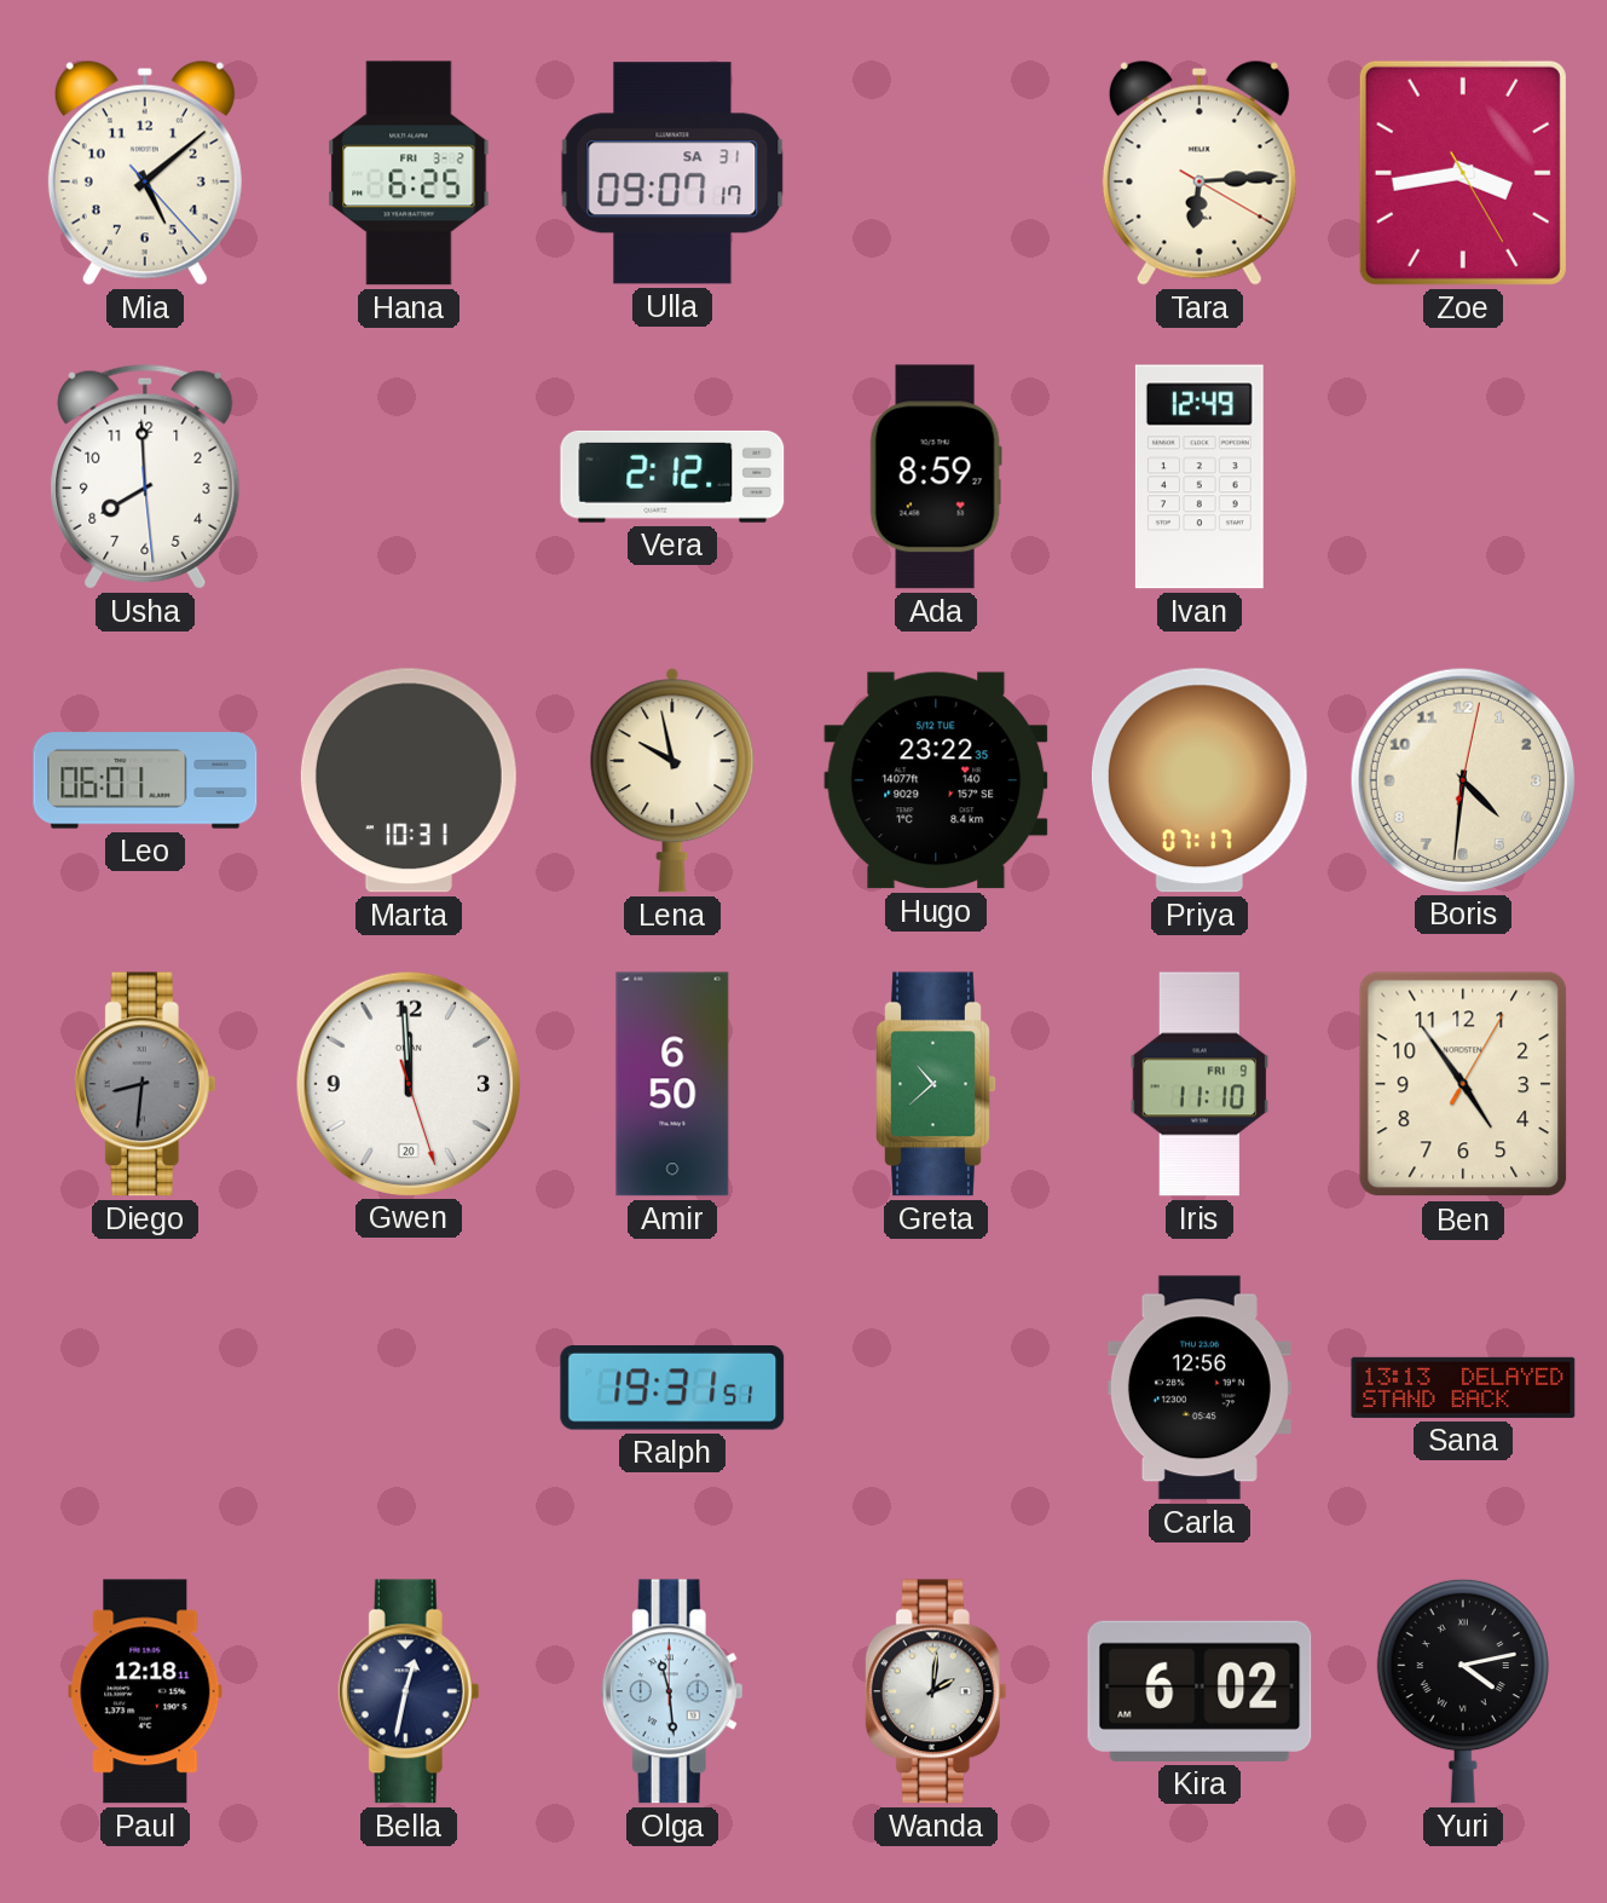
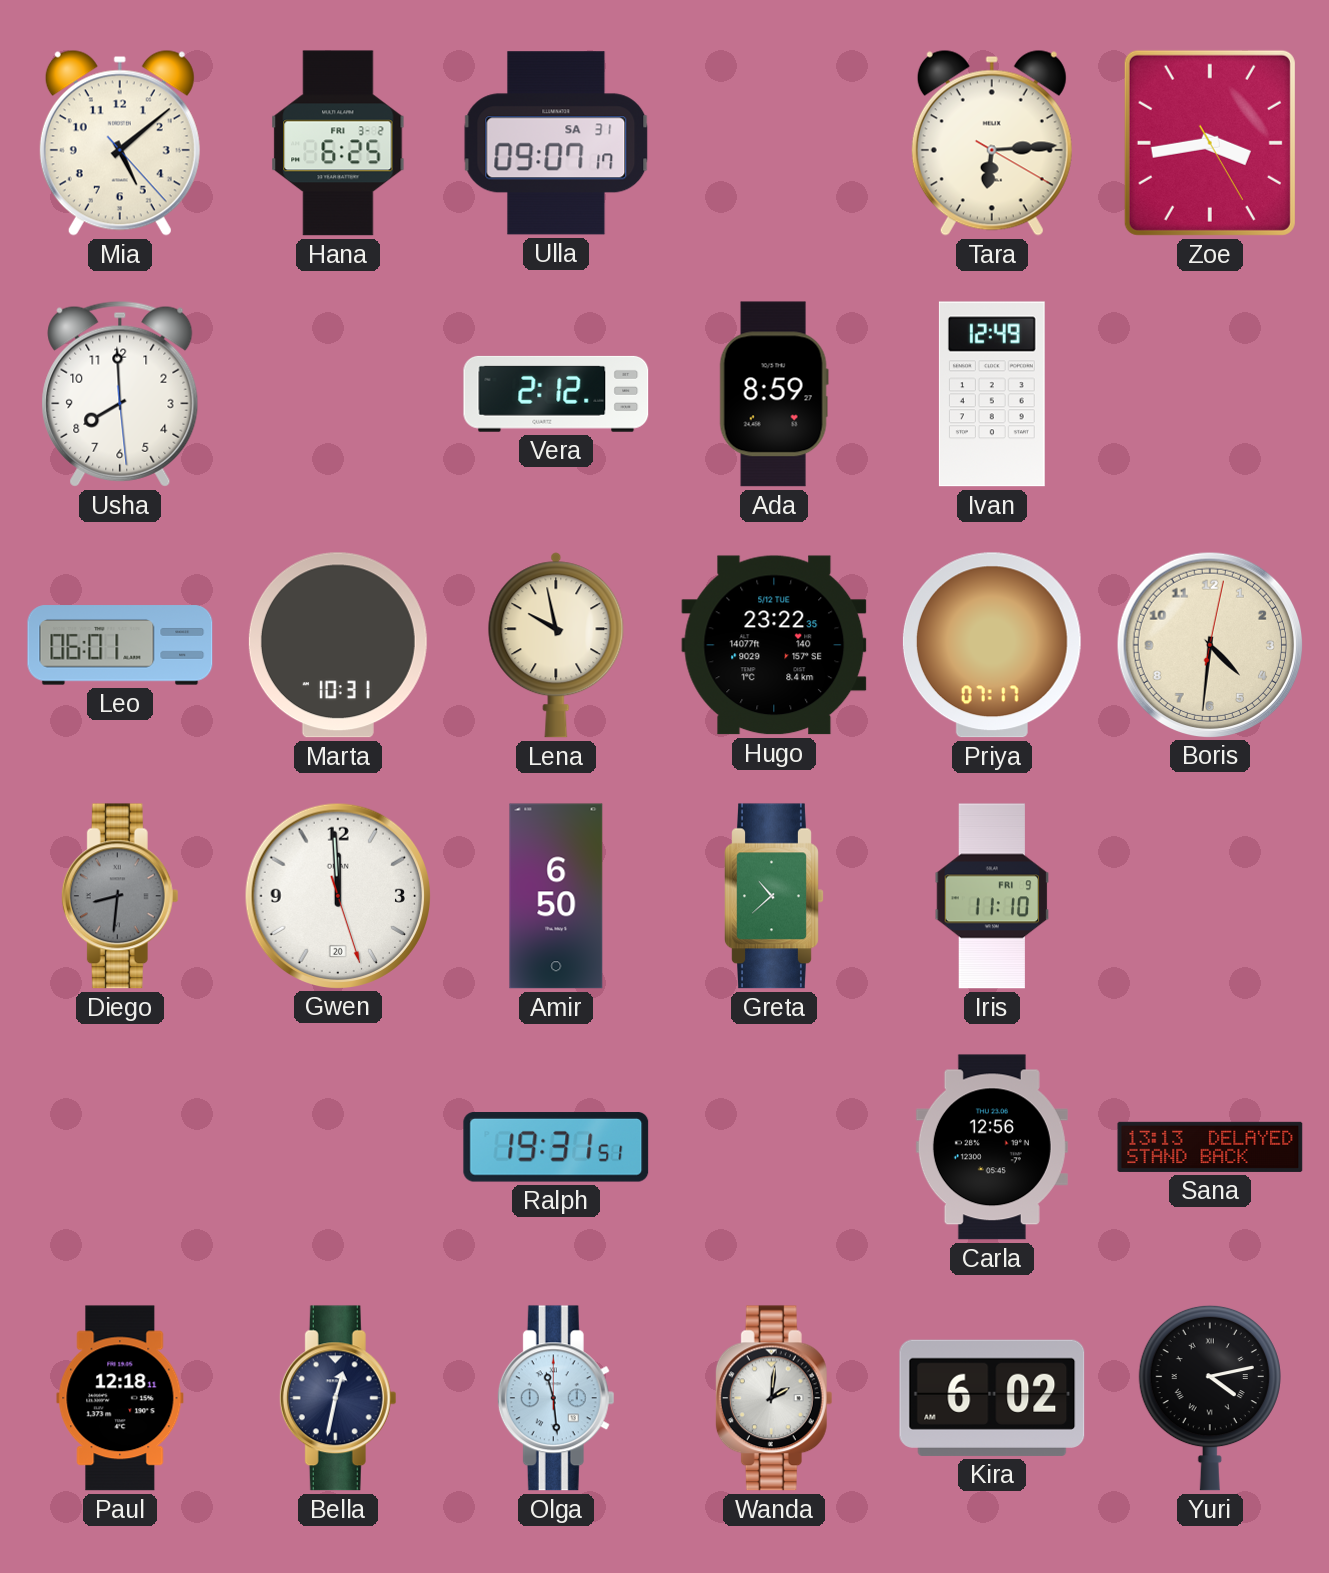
Ben: 4:54 -> none (1463, 1084)
